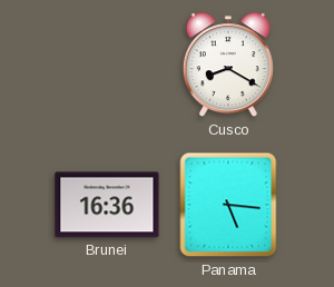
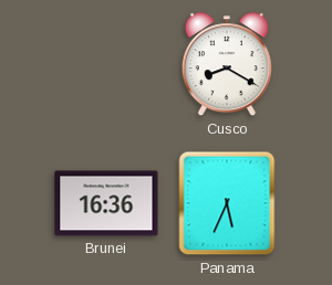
Panama: 5:16 -> 5:34 (227, 203)
